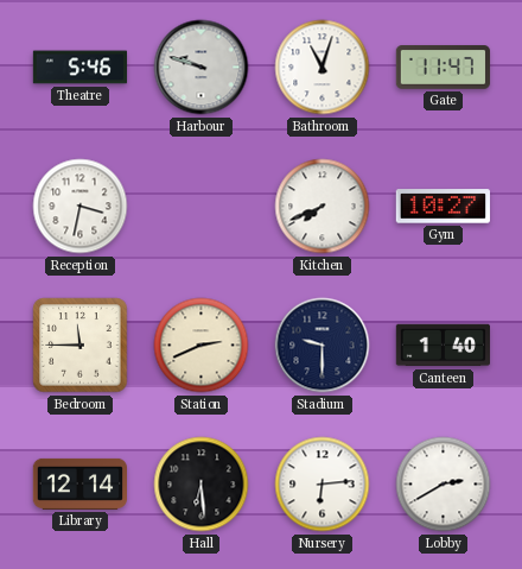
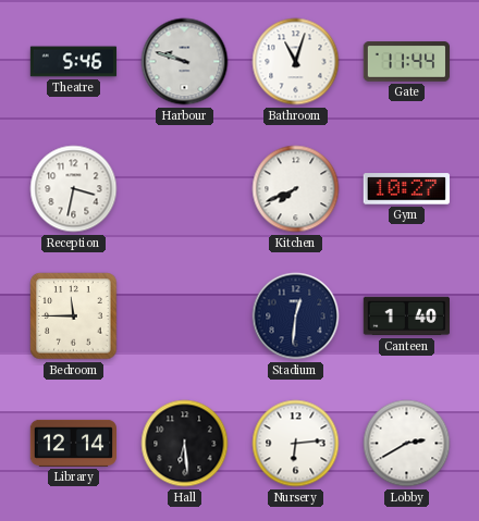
Gate: 11:47 -> 11:44 (407, 62)
Station: 2:41 -> none (202, 346)
Stadium: 9:30 -> 12:31 (296, 317)
